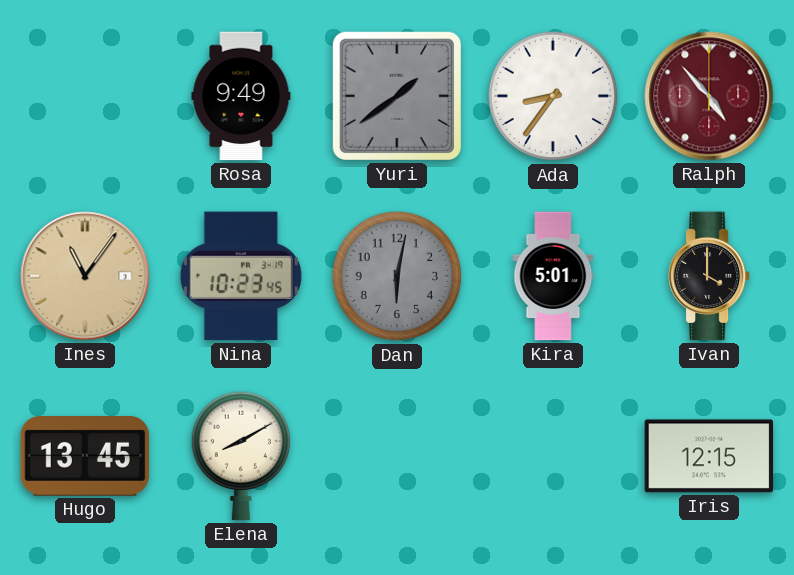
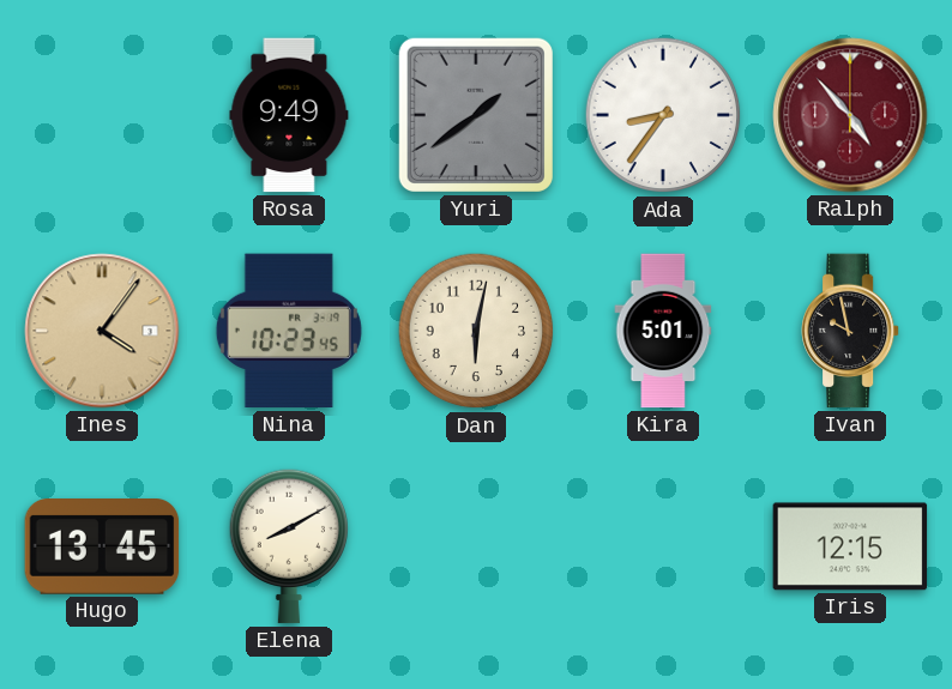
Ines: 11:06 -> 4:06 (102, 331)
Dan dial: grey -> cream (476, 331)
Ivan: 4:00 -> 9:58 (851, 331)
